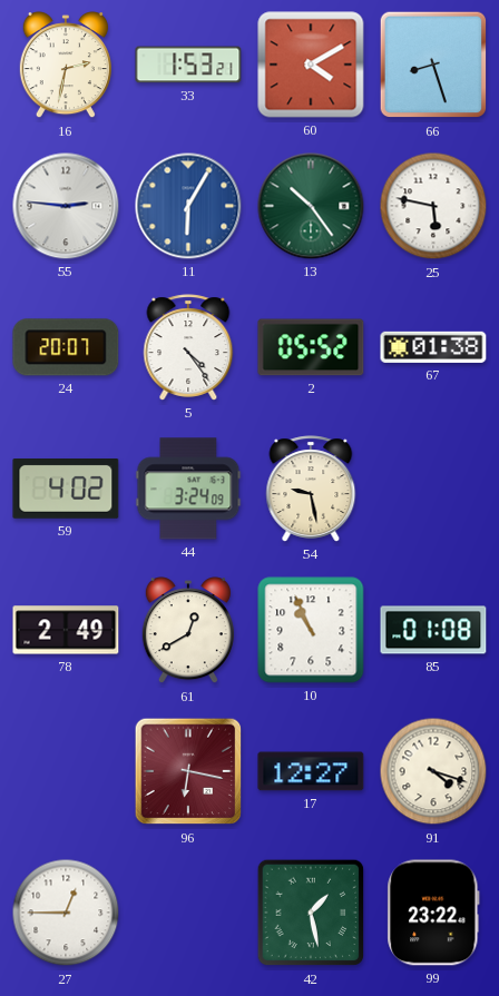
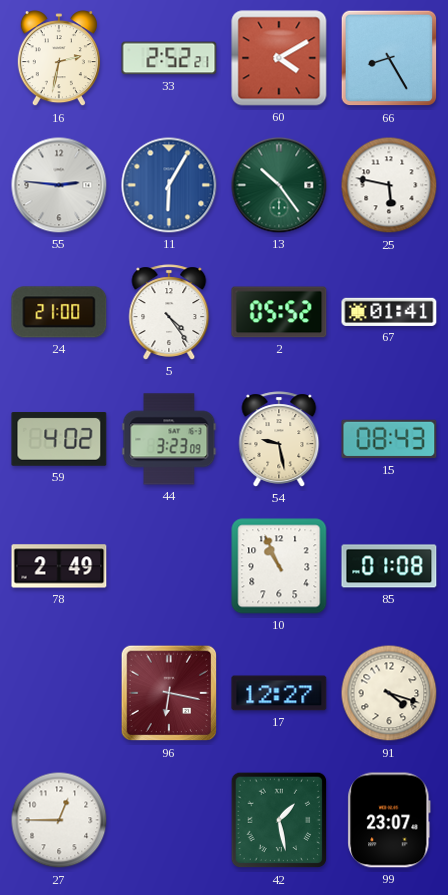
33: 1:53 -> 2:52 (169, 58)
66: 8:27 -> 8:25 (389, 58)
24: 20:07 -> 21:00 (59, 312)
67: 01:38 -> 01:41 (389, 312)
44: 3:24 -> 3:23 (169, 439)
15: none -> 08:43 (389, 439)
61: 12:40 -> none (188, 631)
99: 23:22 -> 23:07 (389, 820)
